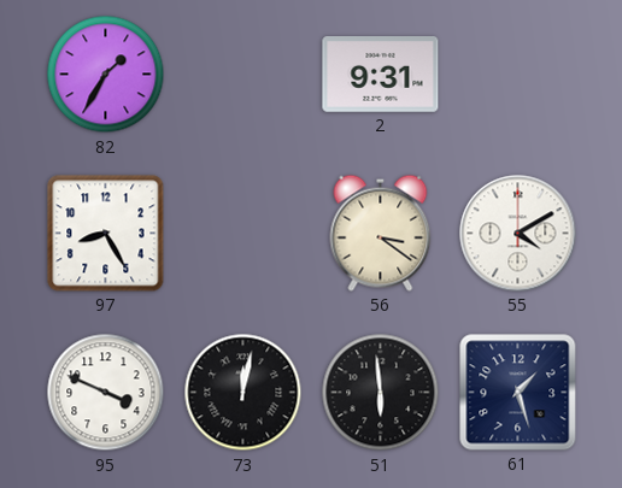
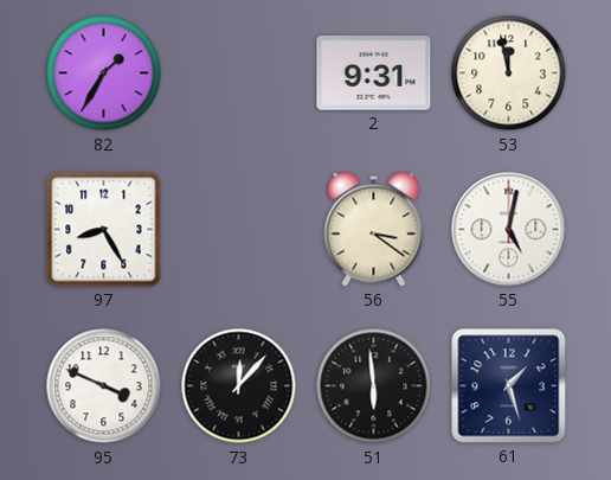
53: none -> 11:58 (509, 73)
55: 4:10 -> 5:02 (509, 230)
73: 12:02 -> 12:07 (239, 386)
